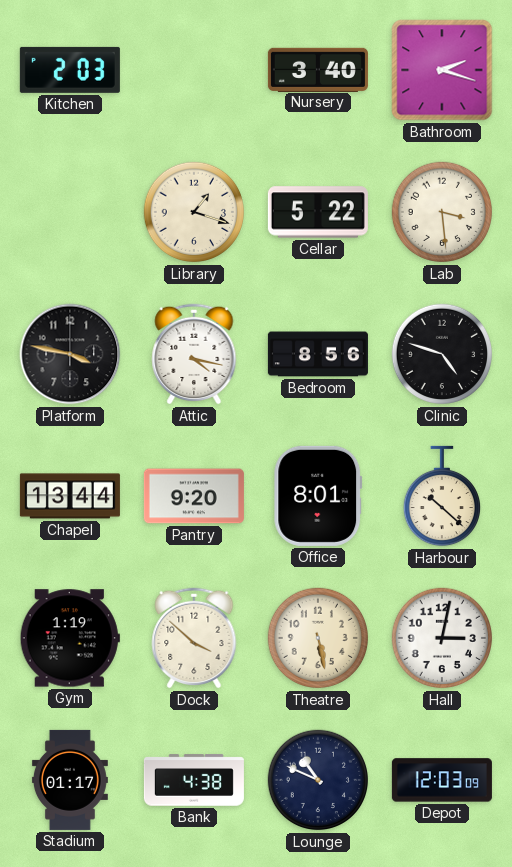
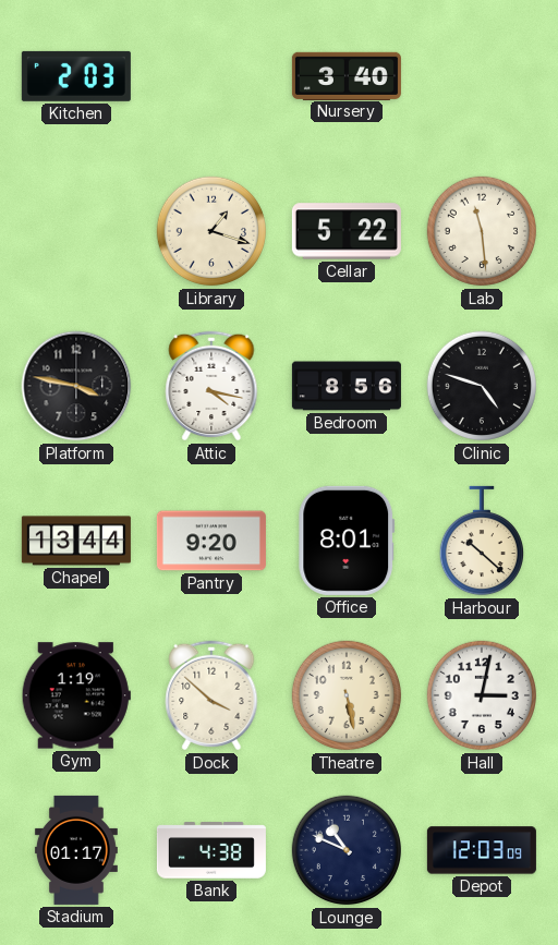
Bathroom: 2:18 -> none (442, 70)
Lab: 3:29 -> 11:29 (482, 231)
